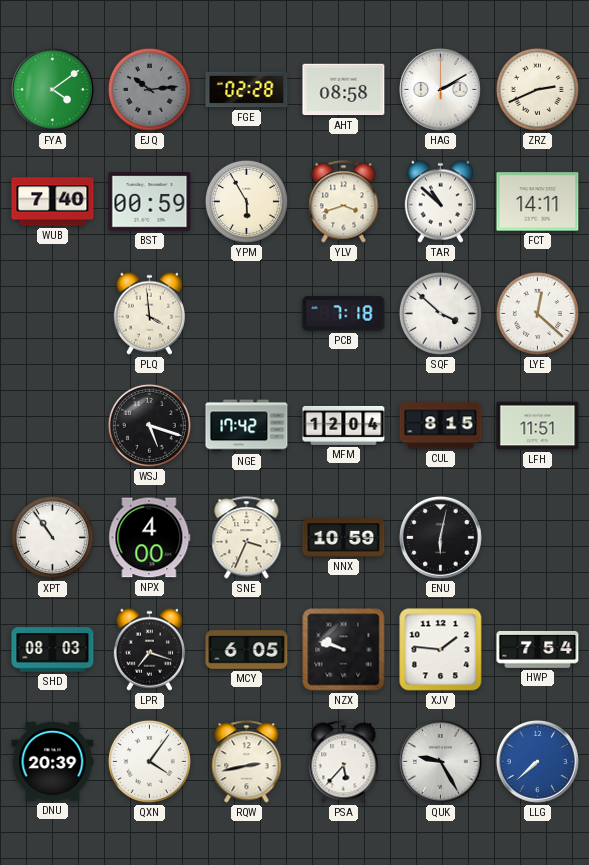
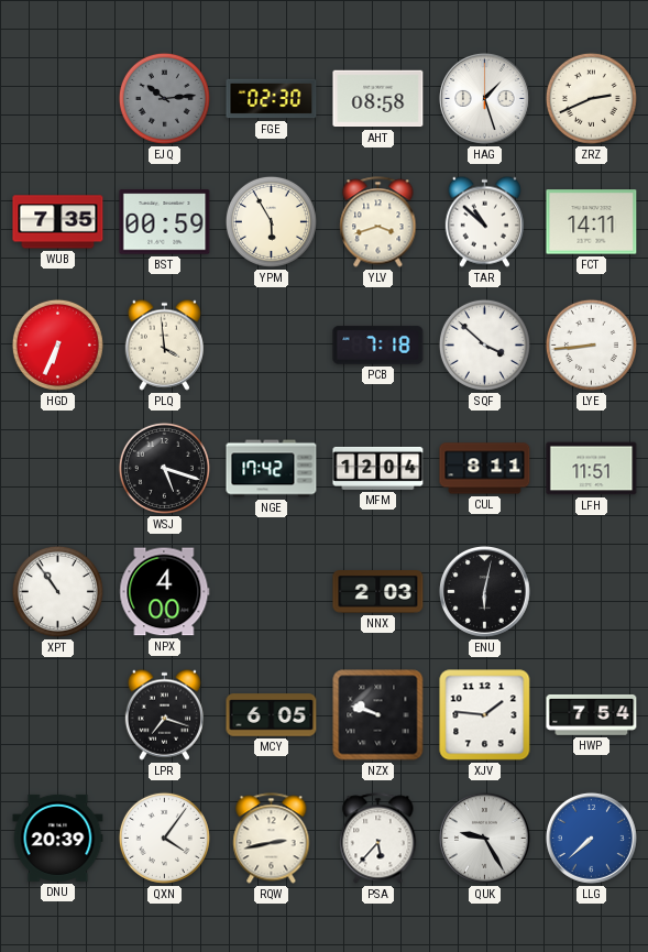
FYA: 4:09 -> none (52, 89)
FGE: 02:28 -> 02:30 (272, 99)
HAG: 2:10 -> 1:27 (484, 98)
WUB: 7:40 -> 7:35 (58, 222)
HGD: none -> 6:34 (57, 344)
LYE: 12:22 -> 8:44 (591, 344)
CUL: 8:15 -> 8:11 (485, 469)
SNE: 3:34 -> none (247, 538)
NNX: 10:59 -> 2:03 (378, 592)
SHD: 08:03 -> none (53, 650)
